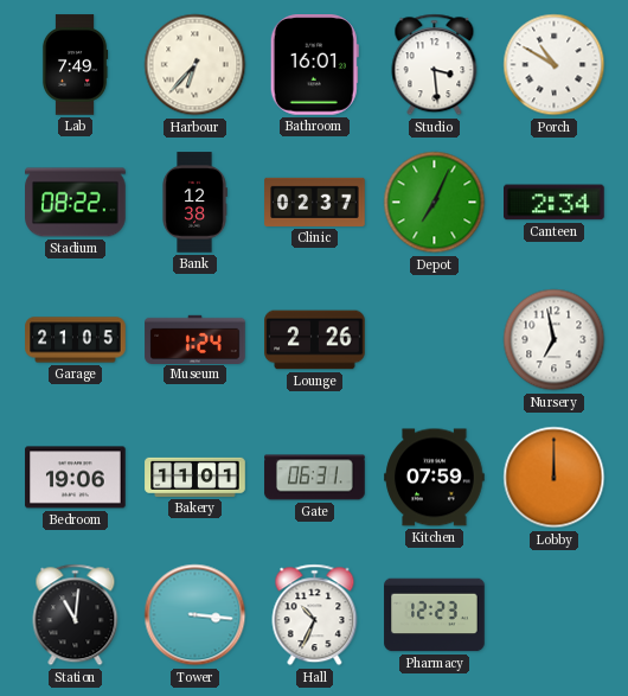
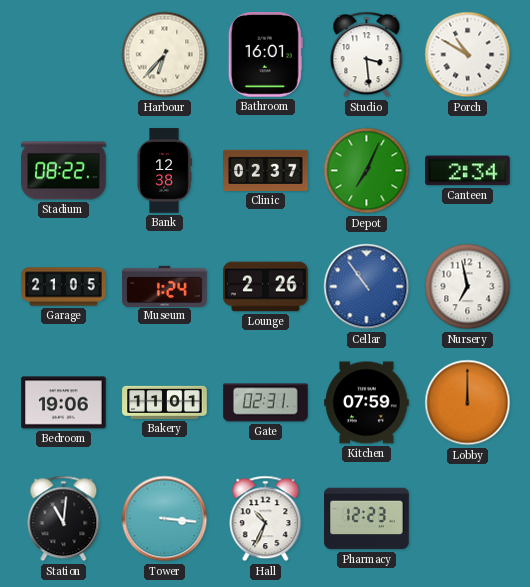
Lab: 7:49 -> none (75, 65)
Cellar: none -> 10:54 (367, 287)
Gate: 06:31 -> 02:31 (266, 403)
